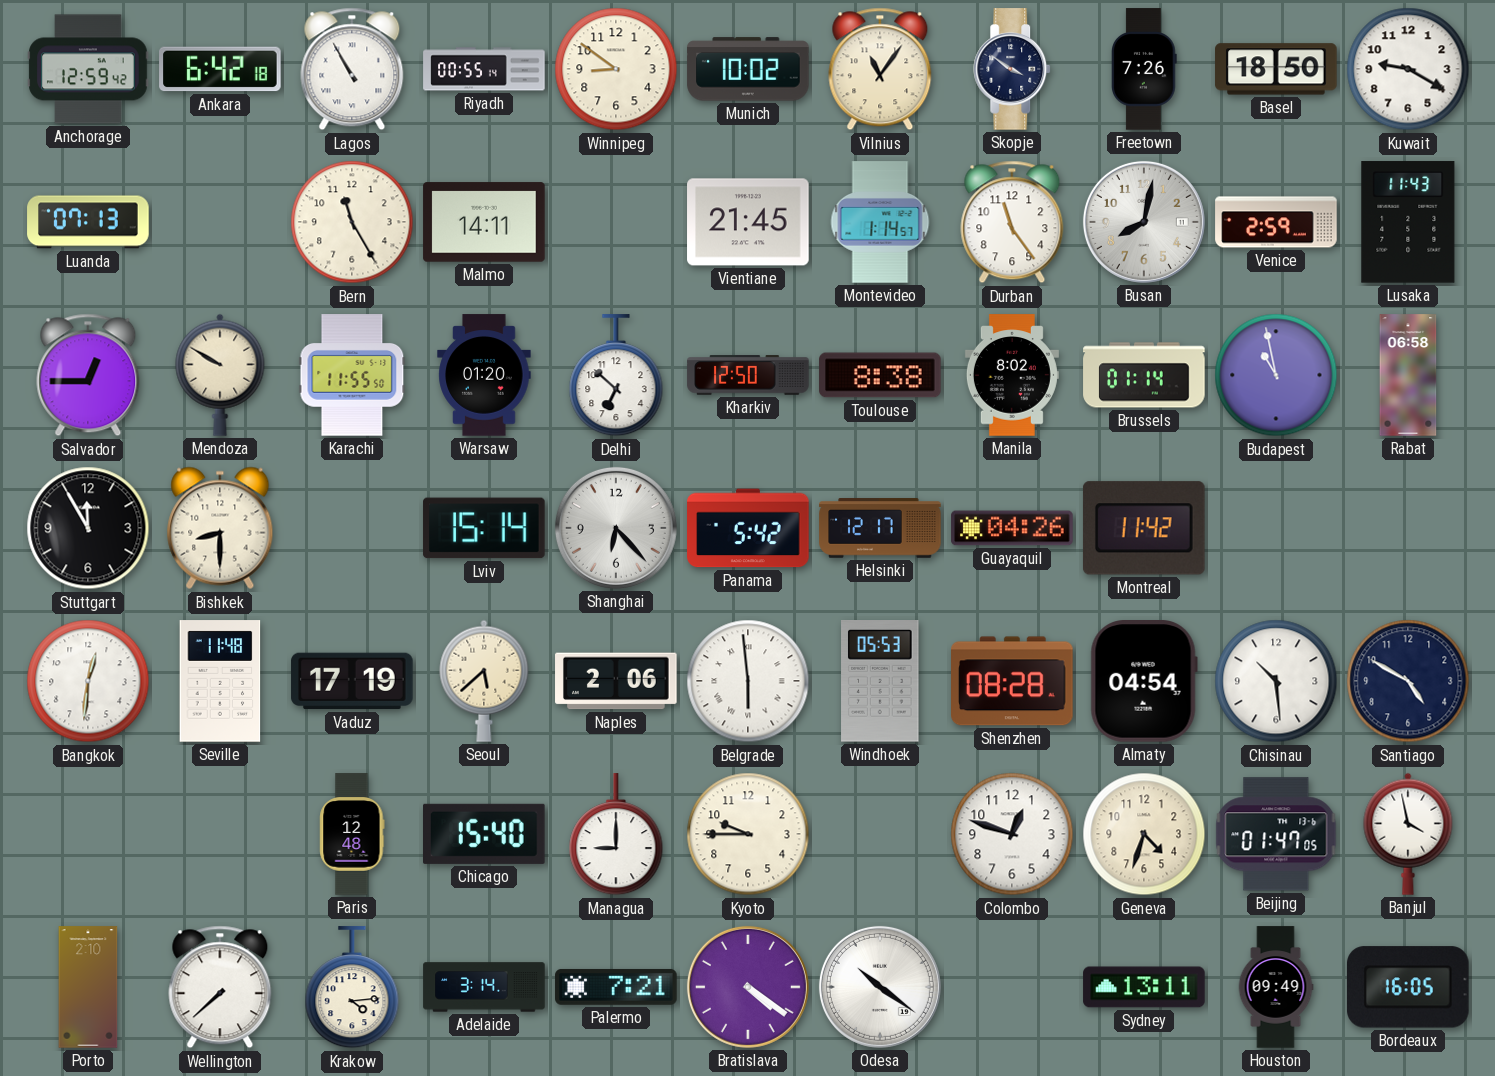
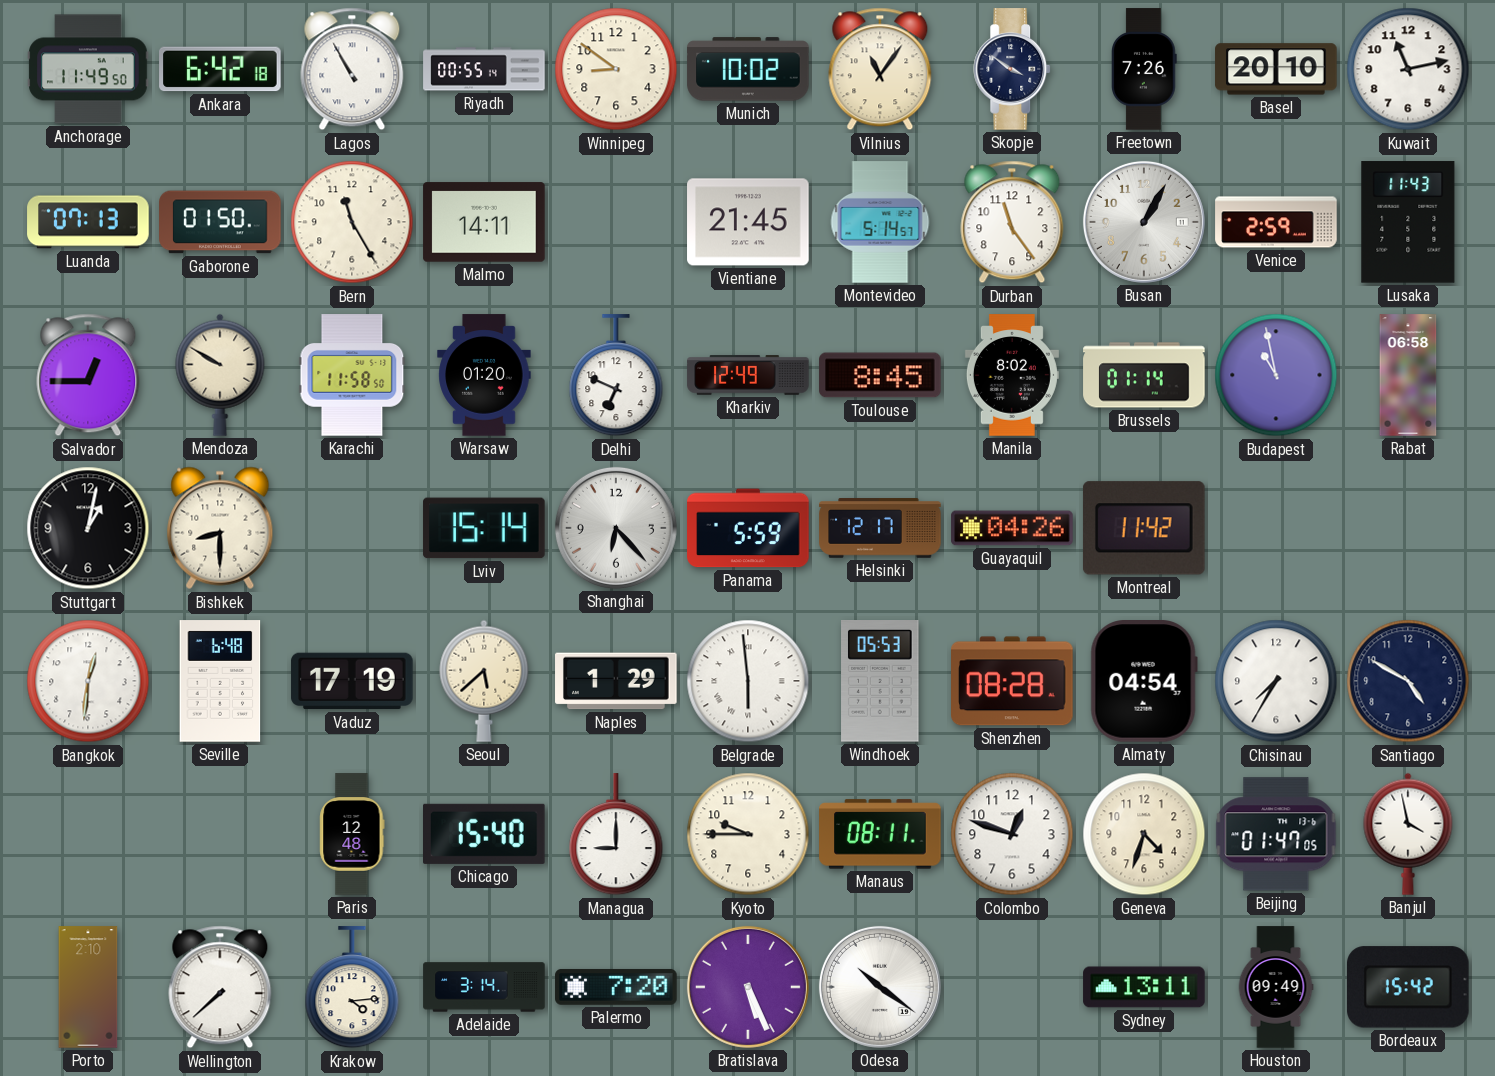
Anchorage: 12:59 -> 11:49 (88, 69)
Basel: 18:50 -> 20:10 (1276, 69)
Kuwait: 9:20 -> 11:13 (1408, 69)
Gaborone: none -> 01:50 (220, 222)
Montevideo: 1:14 -> 5:14 (880, 222)
Busan: 8:02 -> 1:05 (1144, 222)
Karachi: 11:55 -> 11:58 (352, 375)
Delhi: 6:52 -> 6:49 (616, 376)
Kharkiv: 12:50 -> 12:49 (748, 375)
Toulouse: 8:38 -> 8:45 (880, 375)
Stuttgart: 11:55 -> 1:02 (88, 528)
Panama: 5:42 -> 5:59 (748, 528)
Seville: 11:48 -> 6:48 (220, 681)
Naples: 2:06 -> 1:29 (616, 681)
Chisinau: 10:29 -> 7:35 (1276, 681)
Manaus: none -> 08:11 (880, 834)
Palermo: 7:21 -> 7:20 (616, 987)
Bratislava: 4:21 -> 5:26 (748, 987)
Bordeaux: 16:05 -> 15:42 (1409, 987)
